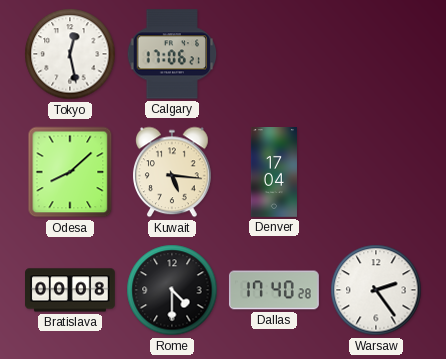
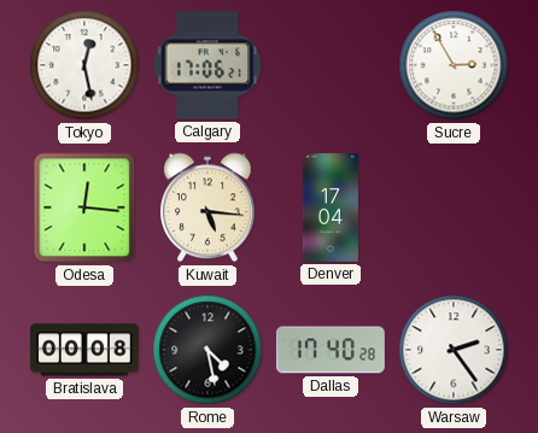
Sucre: none -> 2:55 (454, 65)
Odesa: 8:08 -> 12:16 (84, 207)
Rome: 4:30 -> 4:28 (207, 350)
